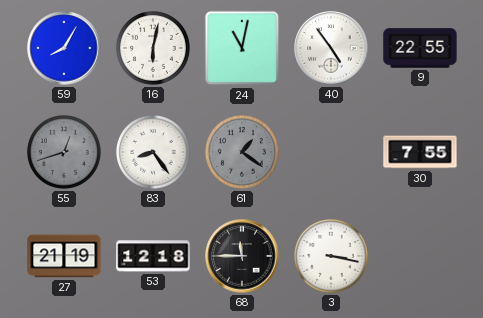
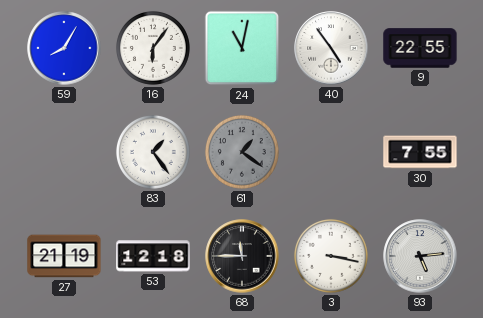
16: 6:02 -> 6:06 (153, 48)
55: 12:42 -> none (64, 152)
83: 8:24 -> 1:24 (153, 152)
93: none -> 5:14 (420, 256)
